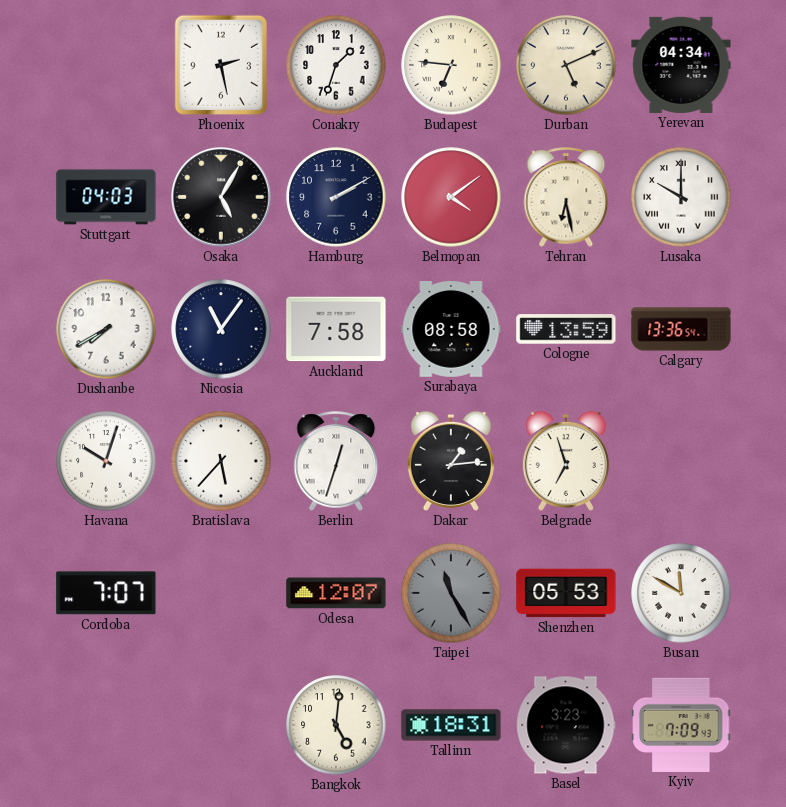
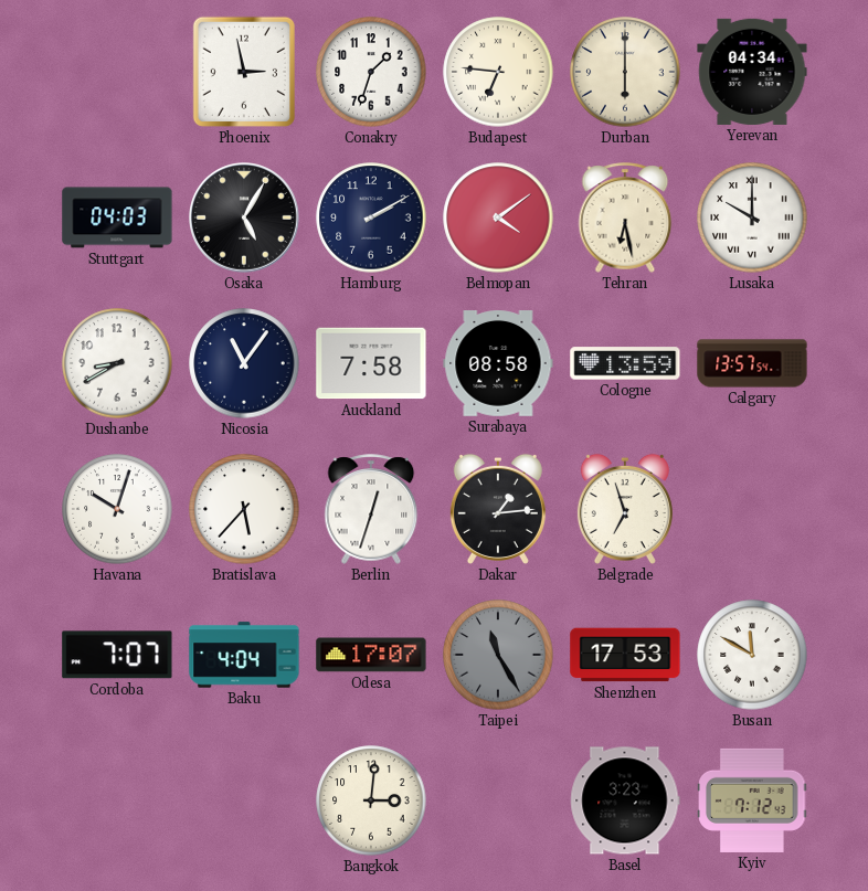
Phoenix: 2:28 -> 2:58 (244, 72)
Durban: 5:11 -> 6:00 (625, 72)
Dushanbe: 7:40 -> 8:40 (117, 363)
Calgary: 13:36 -> 13:57 (752, 363)
Baku: none -> 4:04 (244, 655)
Odesa: 12:07 -> 17:07 (371, 655)
Shenzhen: 05:53 -> 17:53 (625, 655)
Bangkok: 5:01 -> 3:01 (371, 800)
Tallinn: 18:31 -> none (451, 725)
Kyiv: 7:09 -> 7:12 (752, 800)
